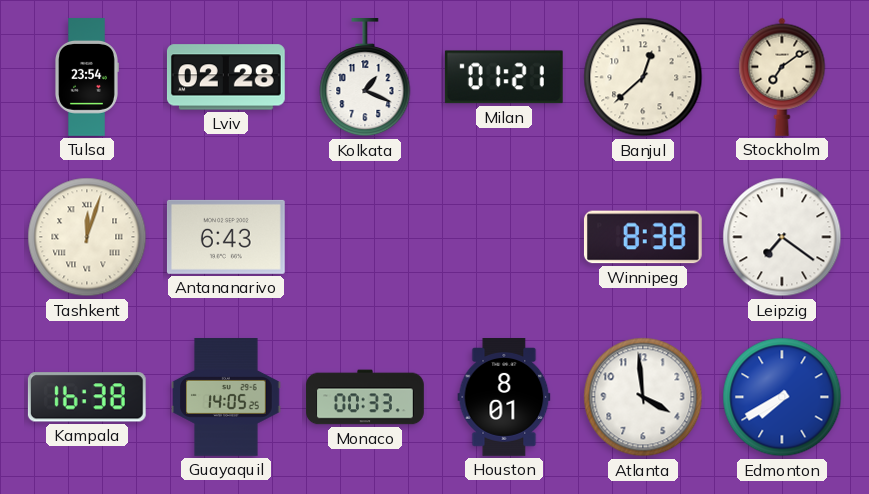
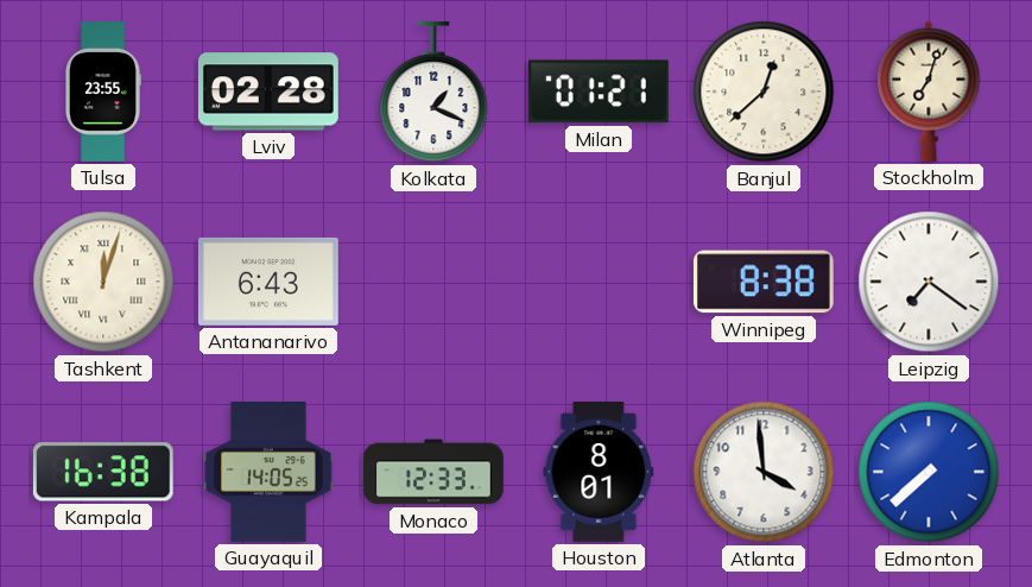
Tulsa: 23:54 -> 23:55 (103, 91)
Stockholm: 7:09 -> 7:03 (929, 91)
Monaco: 00:33 -> 12:33 (435, 472)
Edmonton: 7:40 -> 7:38 (929, 472)
